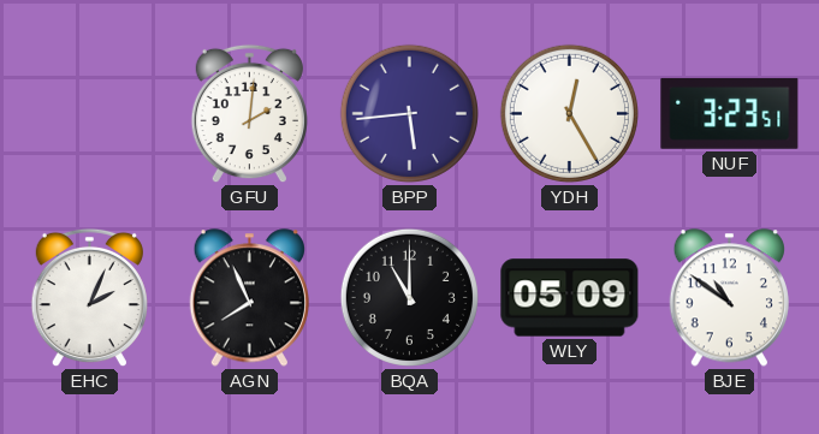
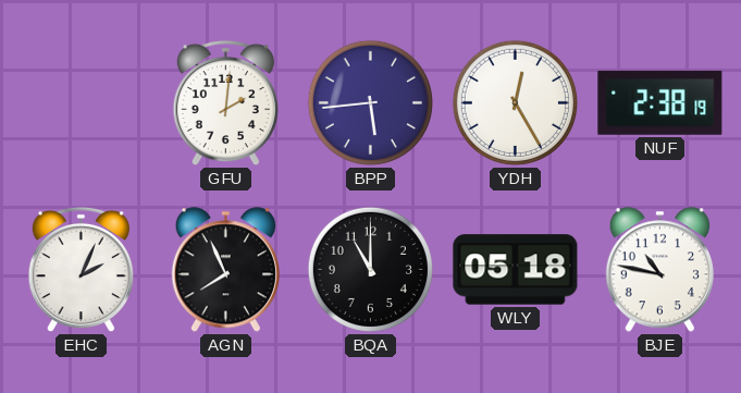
NUF: 3:23 -> 2:38 (660, 102)
WLY: 05:09 -> 05:18 (516, 270)
BJE: 10:51 -> 10:47 (659, 270)
